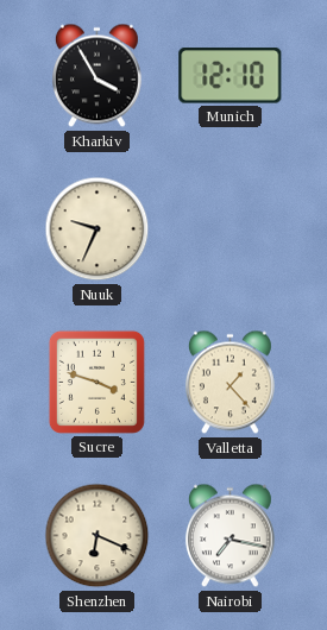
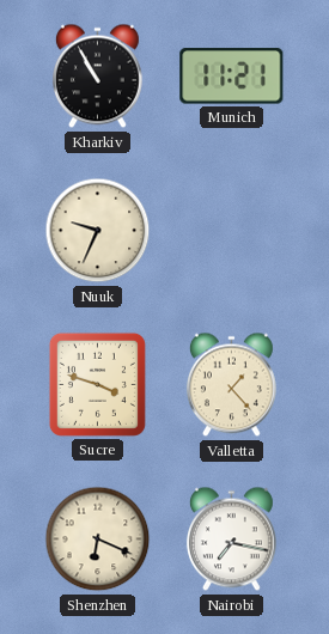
Kharkiv: 3:55 -> 10:55 (97, 77)
Munich: 12:10 -> 11:21 (232, 77)
